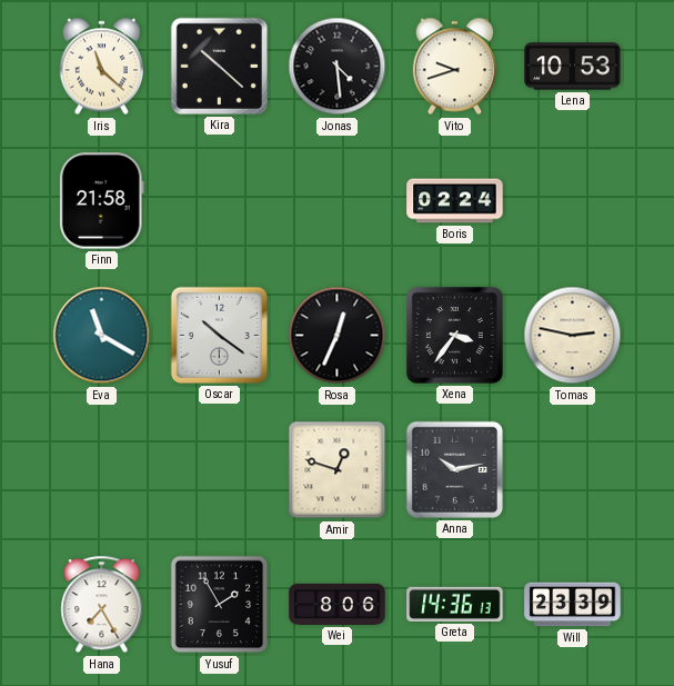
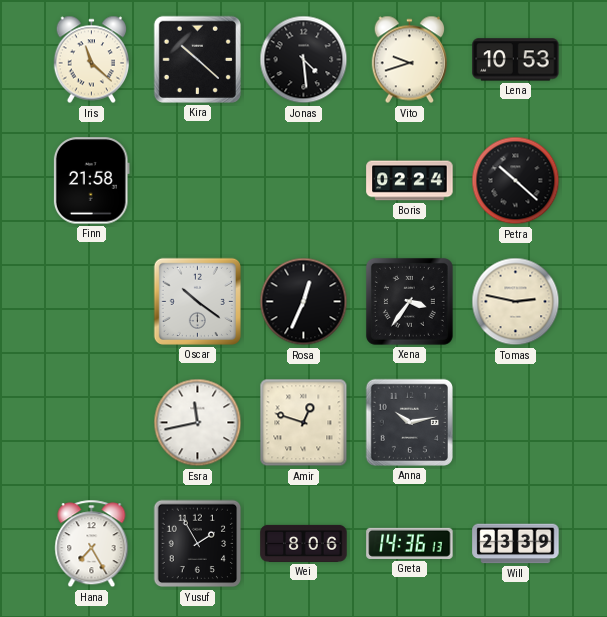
Petra: none -> 10:22 (516, 181)
Eva: 11:20 -> none (102, 336)
Esra: none -> 11:43 (198, 423)
